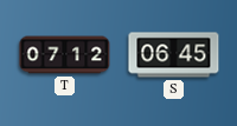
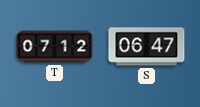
S: 06:45 -> 06:47 (147, 47)
